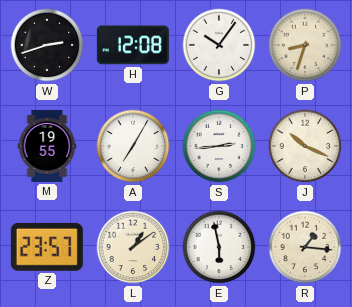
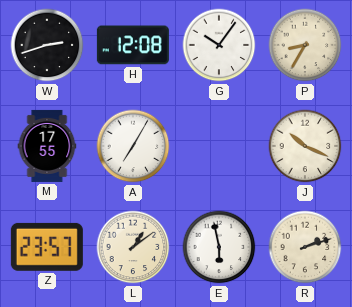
P: 8:33 -> 8:35 (305, 45)
M: 19:55 -> 17:55 (47, 146)
S: 2:44 -> none (219, 146)
R: 1:16 -> 2:12 (305, 247)
